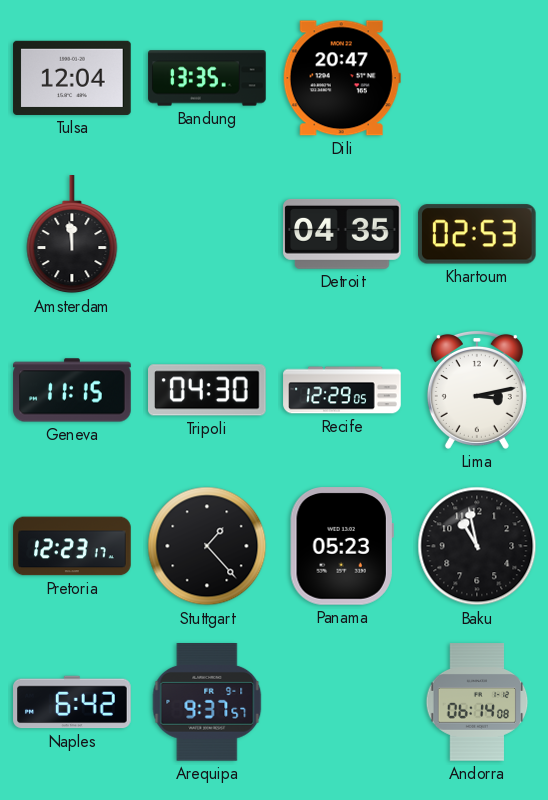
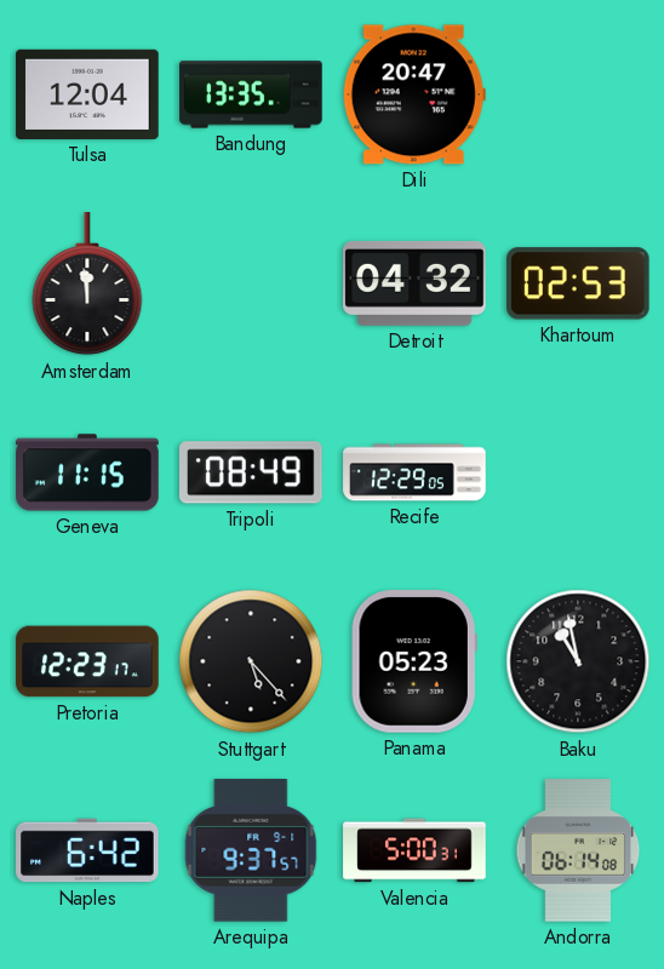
Detroit: 04:35 -> 04:32 (414, 283)
Tripoli: 04:30 -> 08:49 (252, 472)
Lima: 3:13 -> none (477, 390)
Stuttgart: 1:23 -> 5:23 (251, 661)
Valencia: none -> 5:00 (414, 850)
